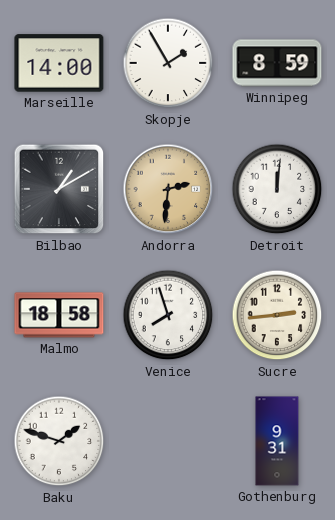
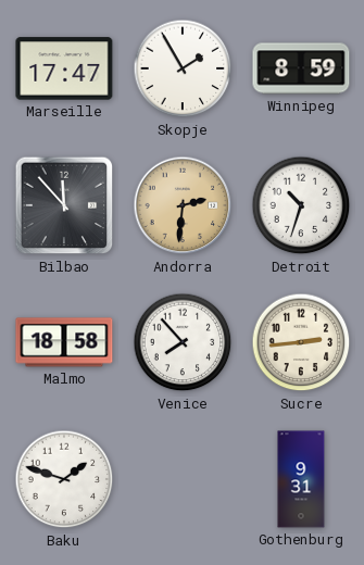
Marseille: 14:00 -> 17:47 (64, 68)
Bilbao: 1:10 -> 11:53 (64, 205)
Detroit: 12:01 -> 10:33 (301, 205)
Venice: 7:57 -> 7:53 (183, 342)
